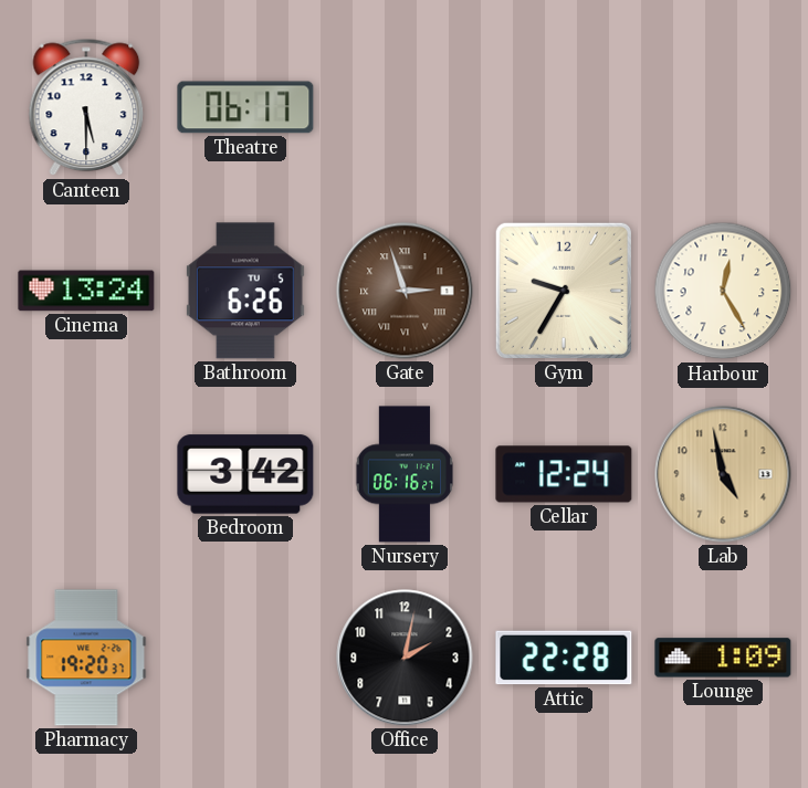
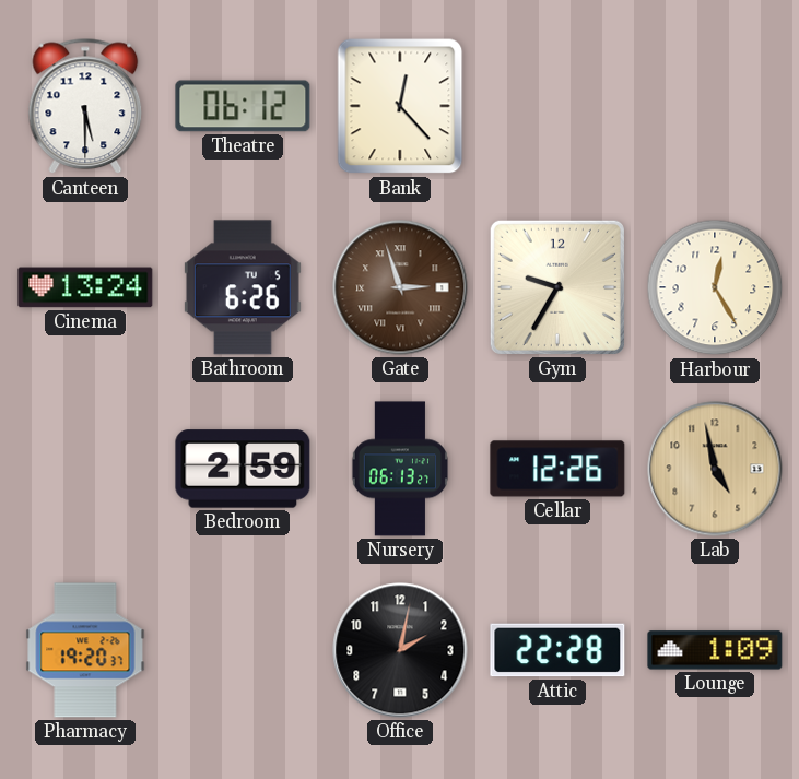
Theatre: 06:17 -> 06:12 (243, 106)
Bank: none -> 12:23 (400, 106)
Bedroom: 3:42 -> 2:59 (243, 469)
Nursery: 06:16 -> 06:13 (399, 469)
Cellar: 12:24 -> 12:26 (557, 469)
